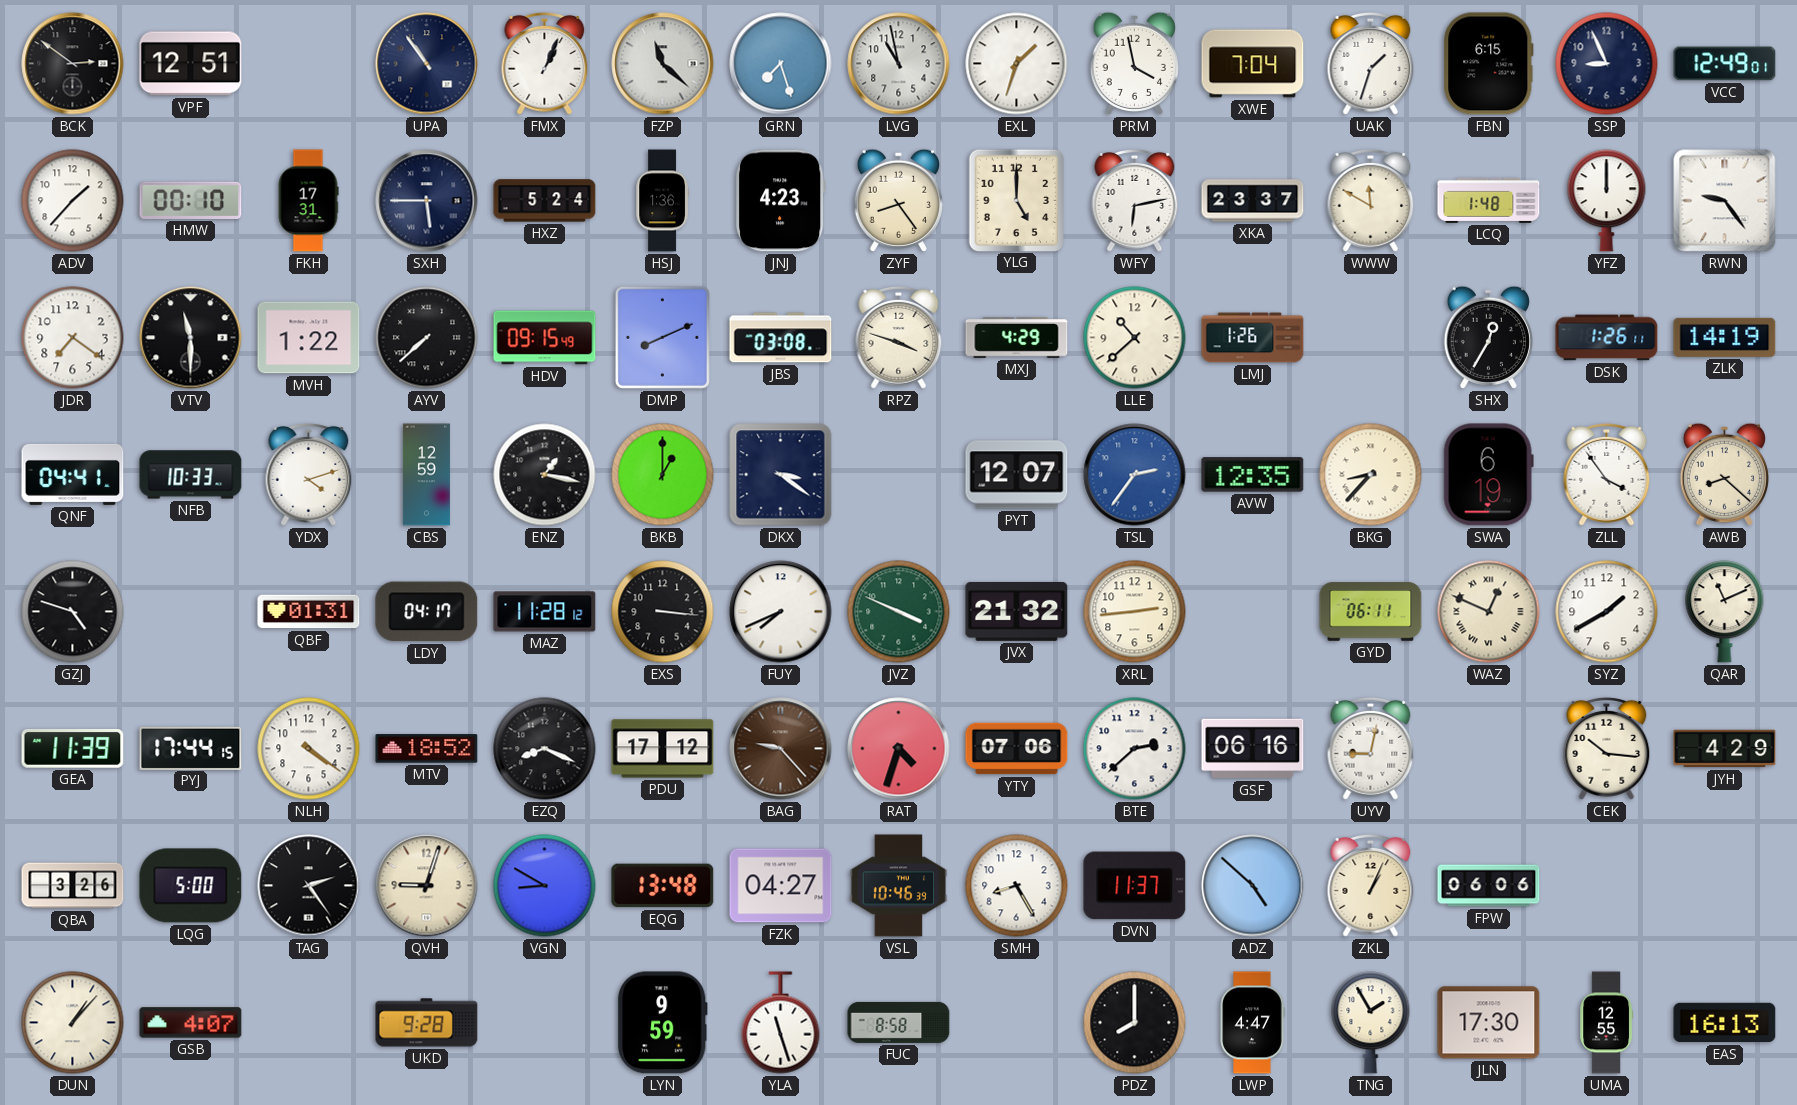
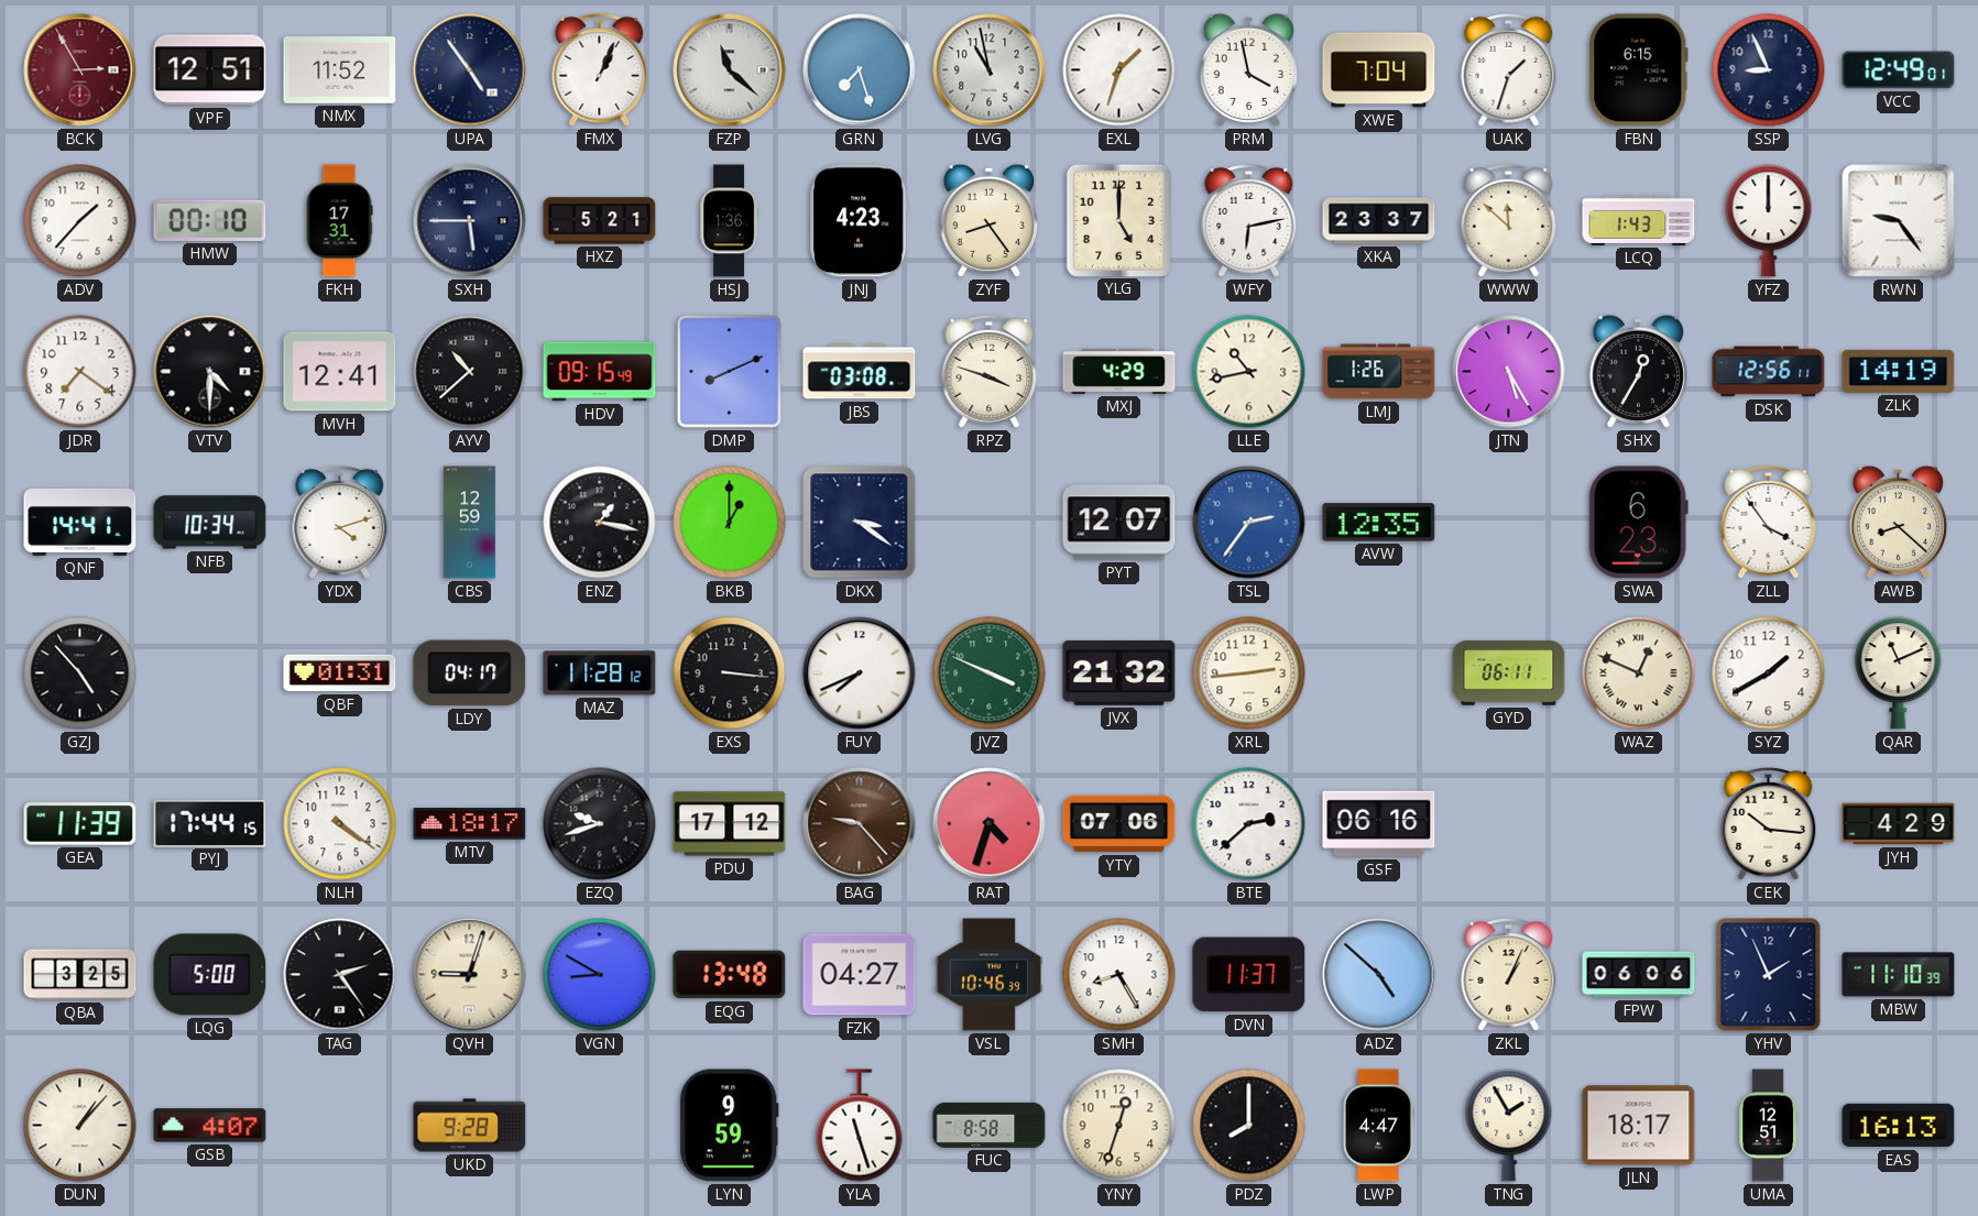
BCK: 2:51 -> 2:55 (80, 70)
BCK dial: black -> burgundy (80, 70)
NMX: none -> 11:52 (340, 70)
UPA: 10:54 -> 4:54 (470, 70)
HXZ: 5:24 -> 5:21 (600, 221)
WWW: 11:50 -> 11:52 (1509, 220)
LCQ: 1:48 -> 1:43 (1639, 220)
VTV: 11:30 -> 4:30 (210, 372)
MVH: 1:22 -> 12:41 (340, 372)
AYV: 7:38 -> 10:38 (470, 372)
LLE: 10:38 -> 10:43 (1249, 372)
JTN: none -> 5:25 (1509, 372)
DSK: 1:26 -> 12:56 (1769, 372)
QNF: 04:41 -> 14:41 (80, 522)
NFB: 10:33 -> 10:34 (210, 523)
BKG: 8:37 -> none (1371, 475)
SWA: 6:19 -> 6:23 (1638, 523)
GZJ: 4:48 -> 4:53 (80, 673)
MTV: 18:52 -> 18:17 (470, 824)
EZQ: 8:19 -> 9:42 (600, 824)
UYV: 9:02 -> none (1371, 748)
QBA: 3:26 -> 3:25 (80, 975)
YHV: none -> 1:56 (1769, 975)
MBW: none -> 11:10 (1899, 975)
YNY: none -> 12:33 (1119, 1126)
JLN: 17:30 -> 18:17 (1639, 1126)
UMA: 12:55 -> 12:51 (1768, 1126)
